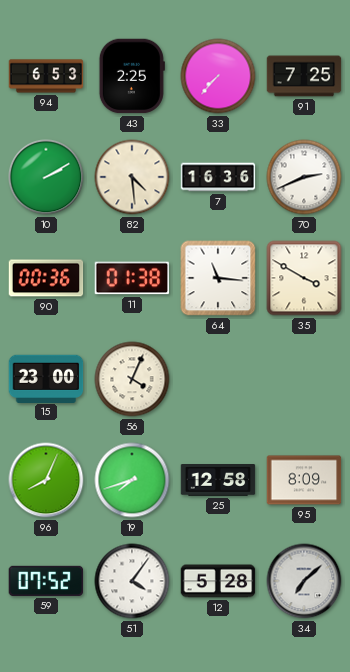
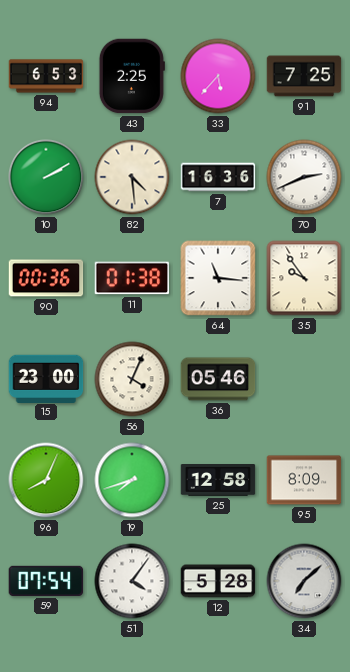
33: 7:37 -> 5:37 (218, 76)
35: 3:50 -> 9:54 (304, 278)
36: none -> 05:46 (218, 379)
59: 07:52 -> 07:54 (46, 581)
